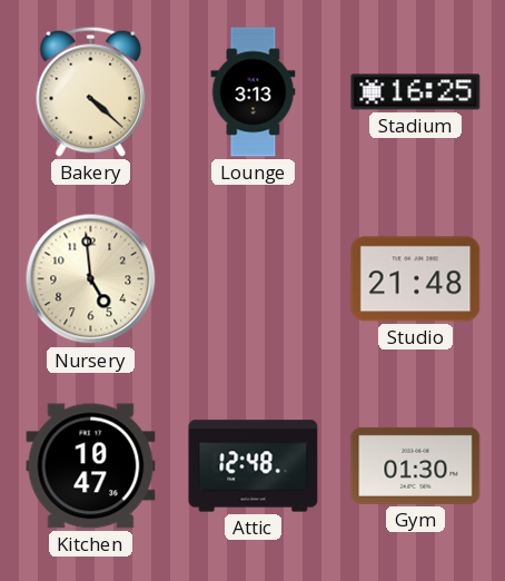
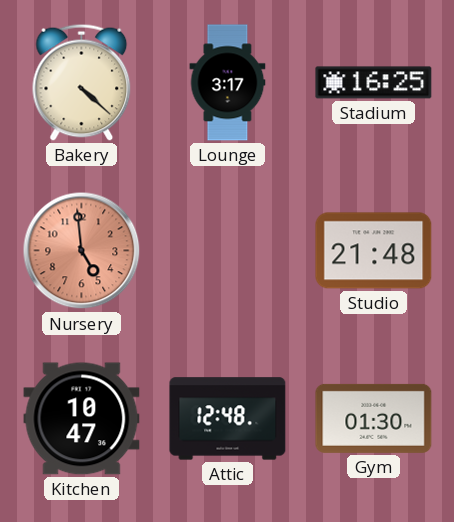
Lounge: 3:13 -> 3:17 (228, 83)
Nursery dial: cream -> salmon (82, 251)
